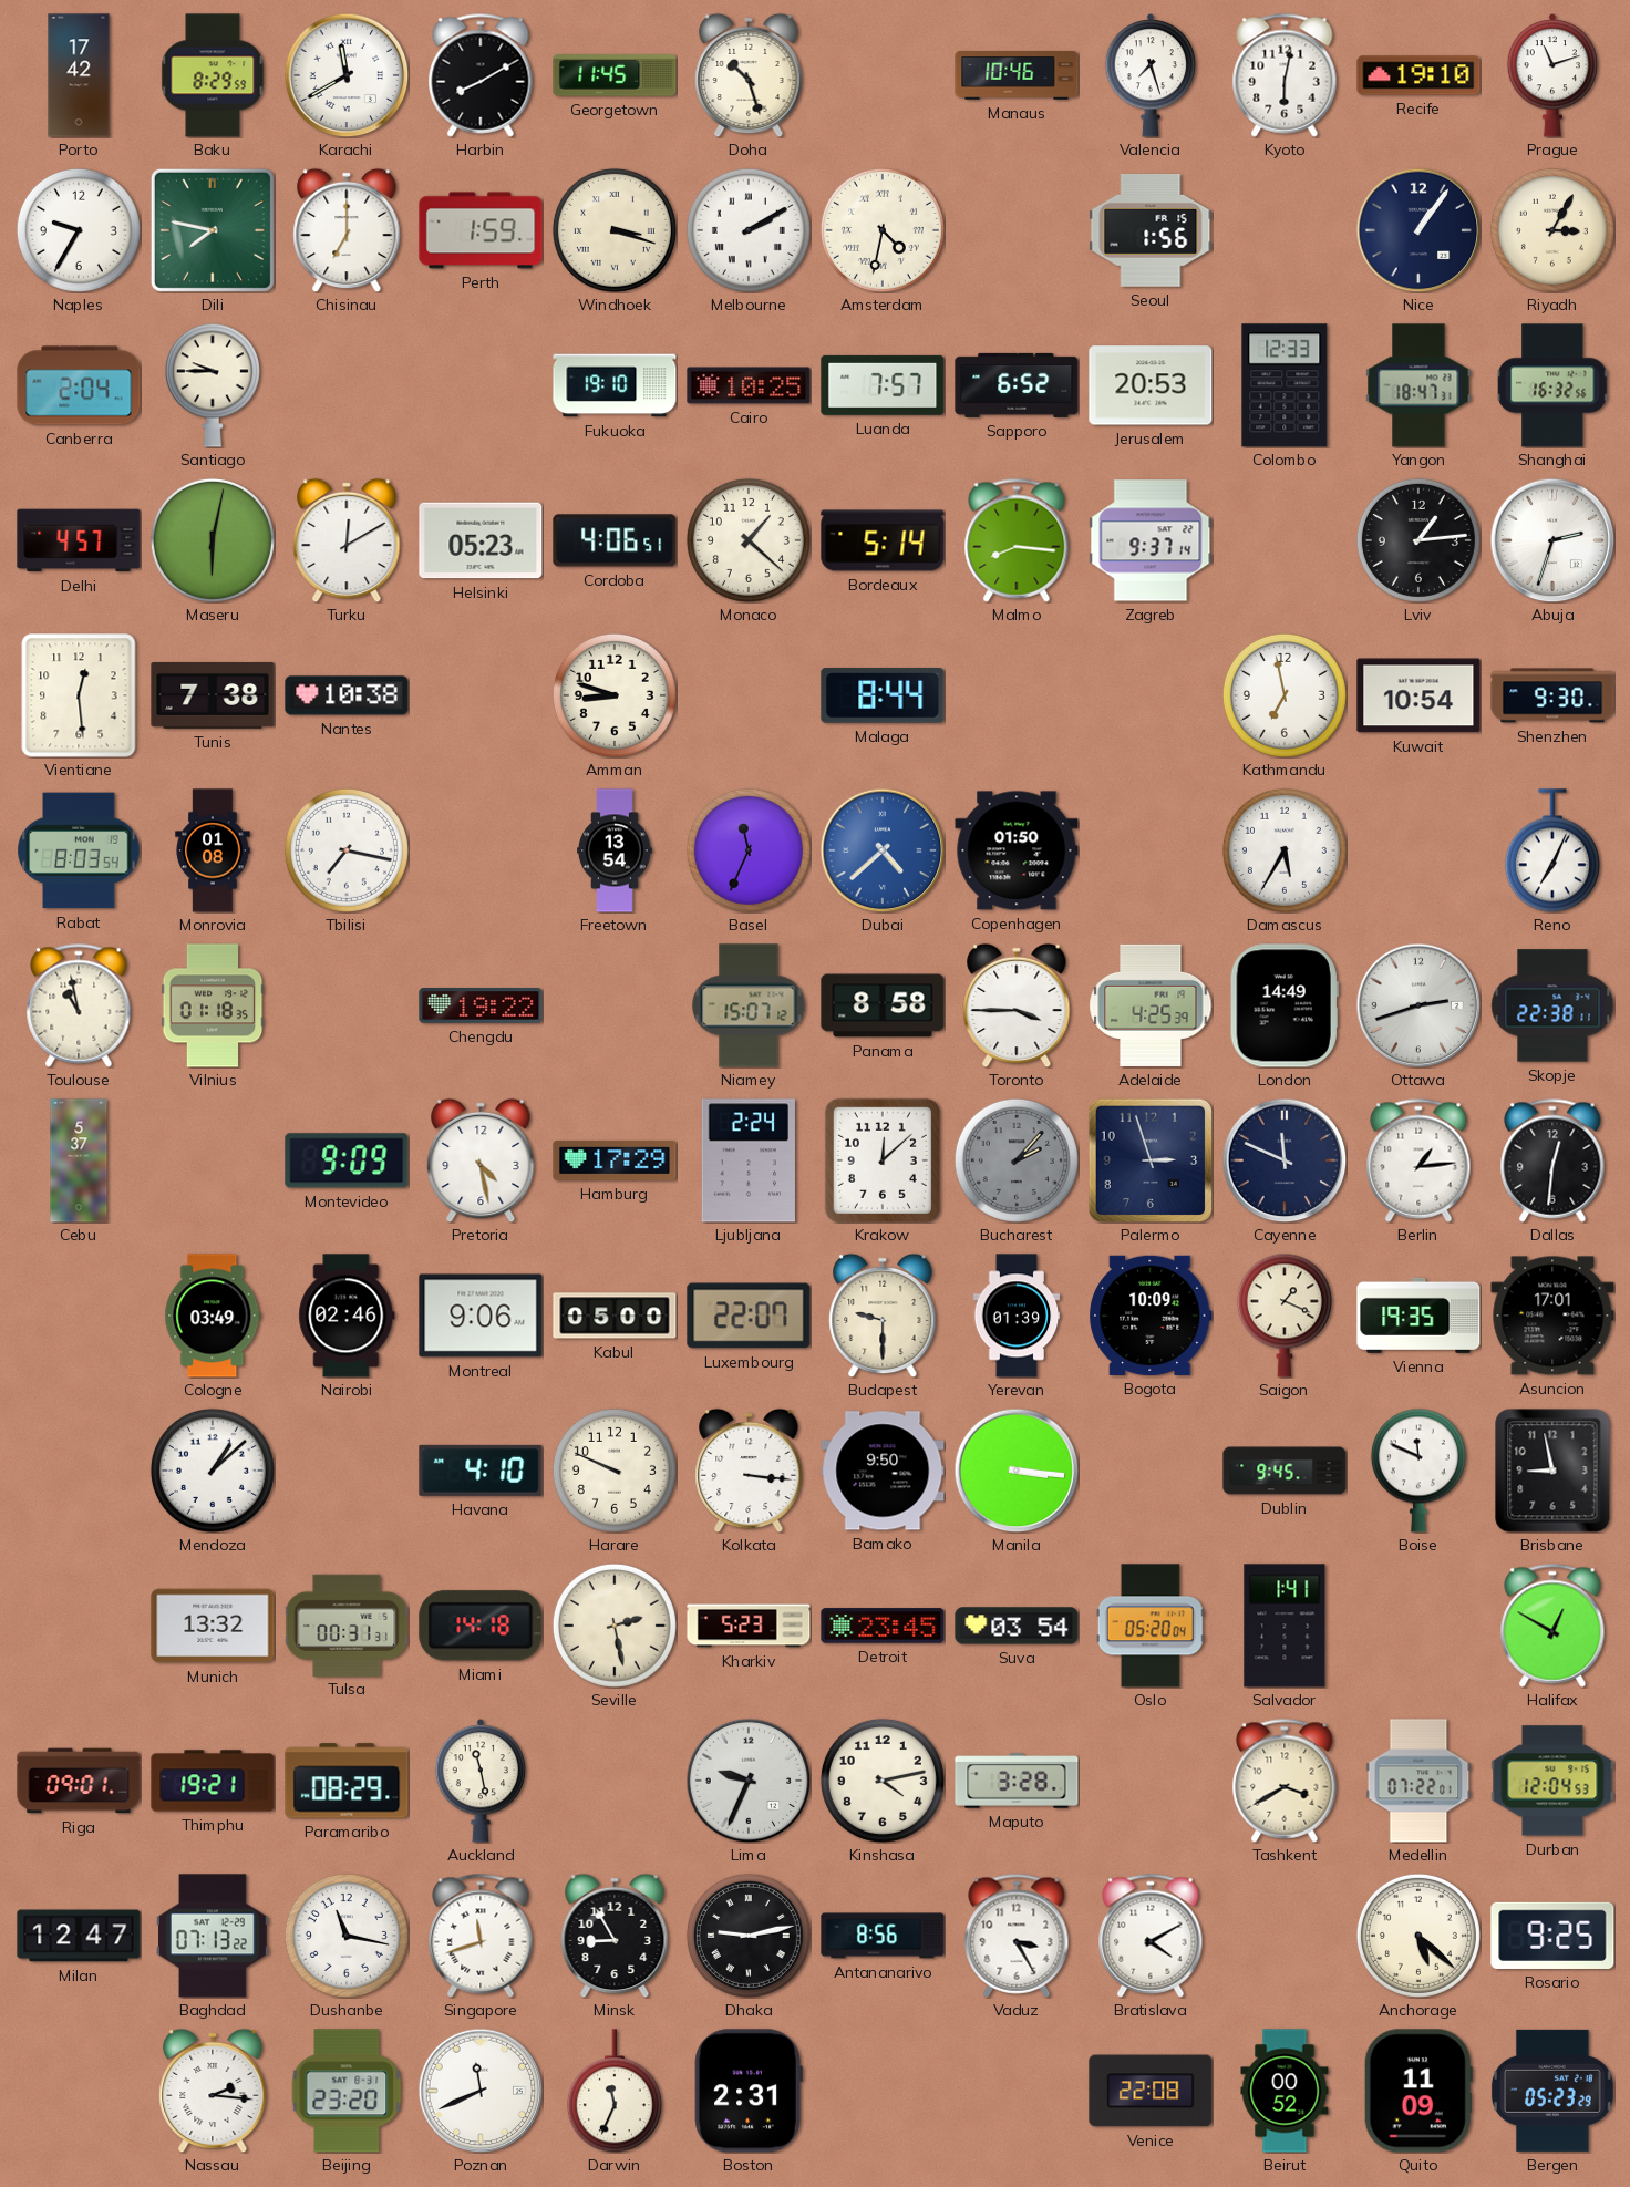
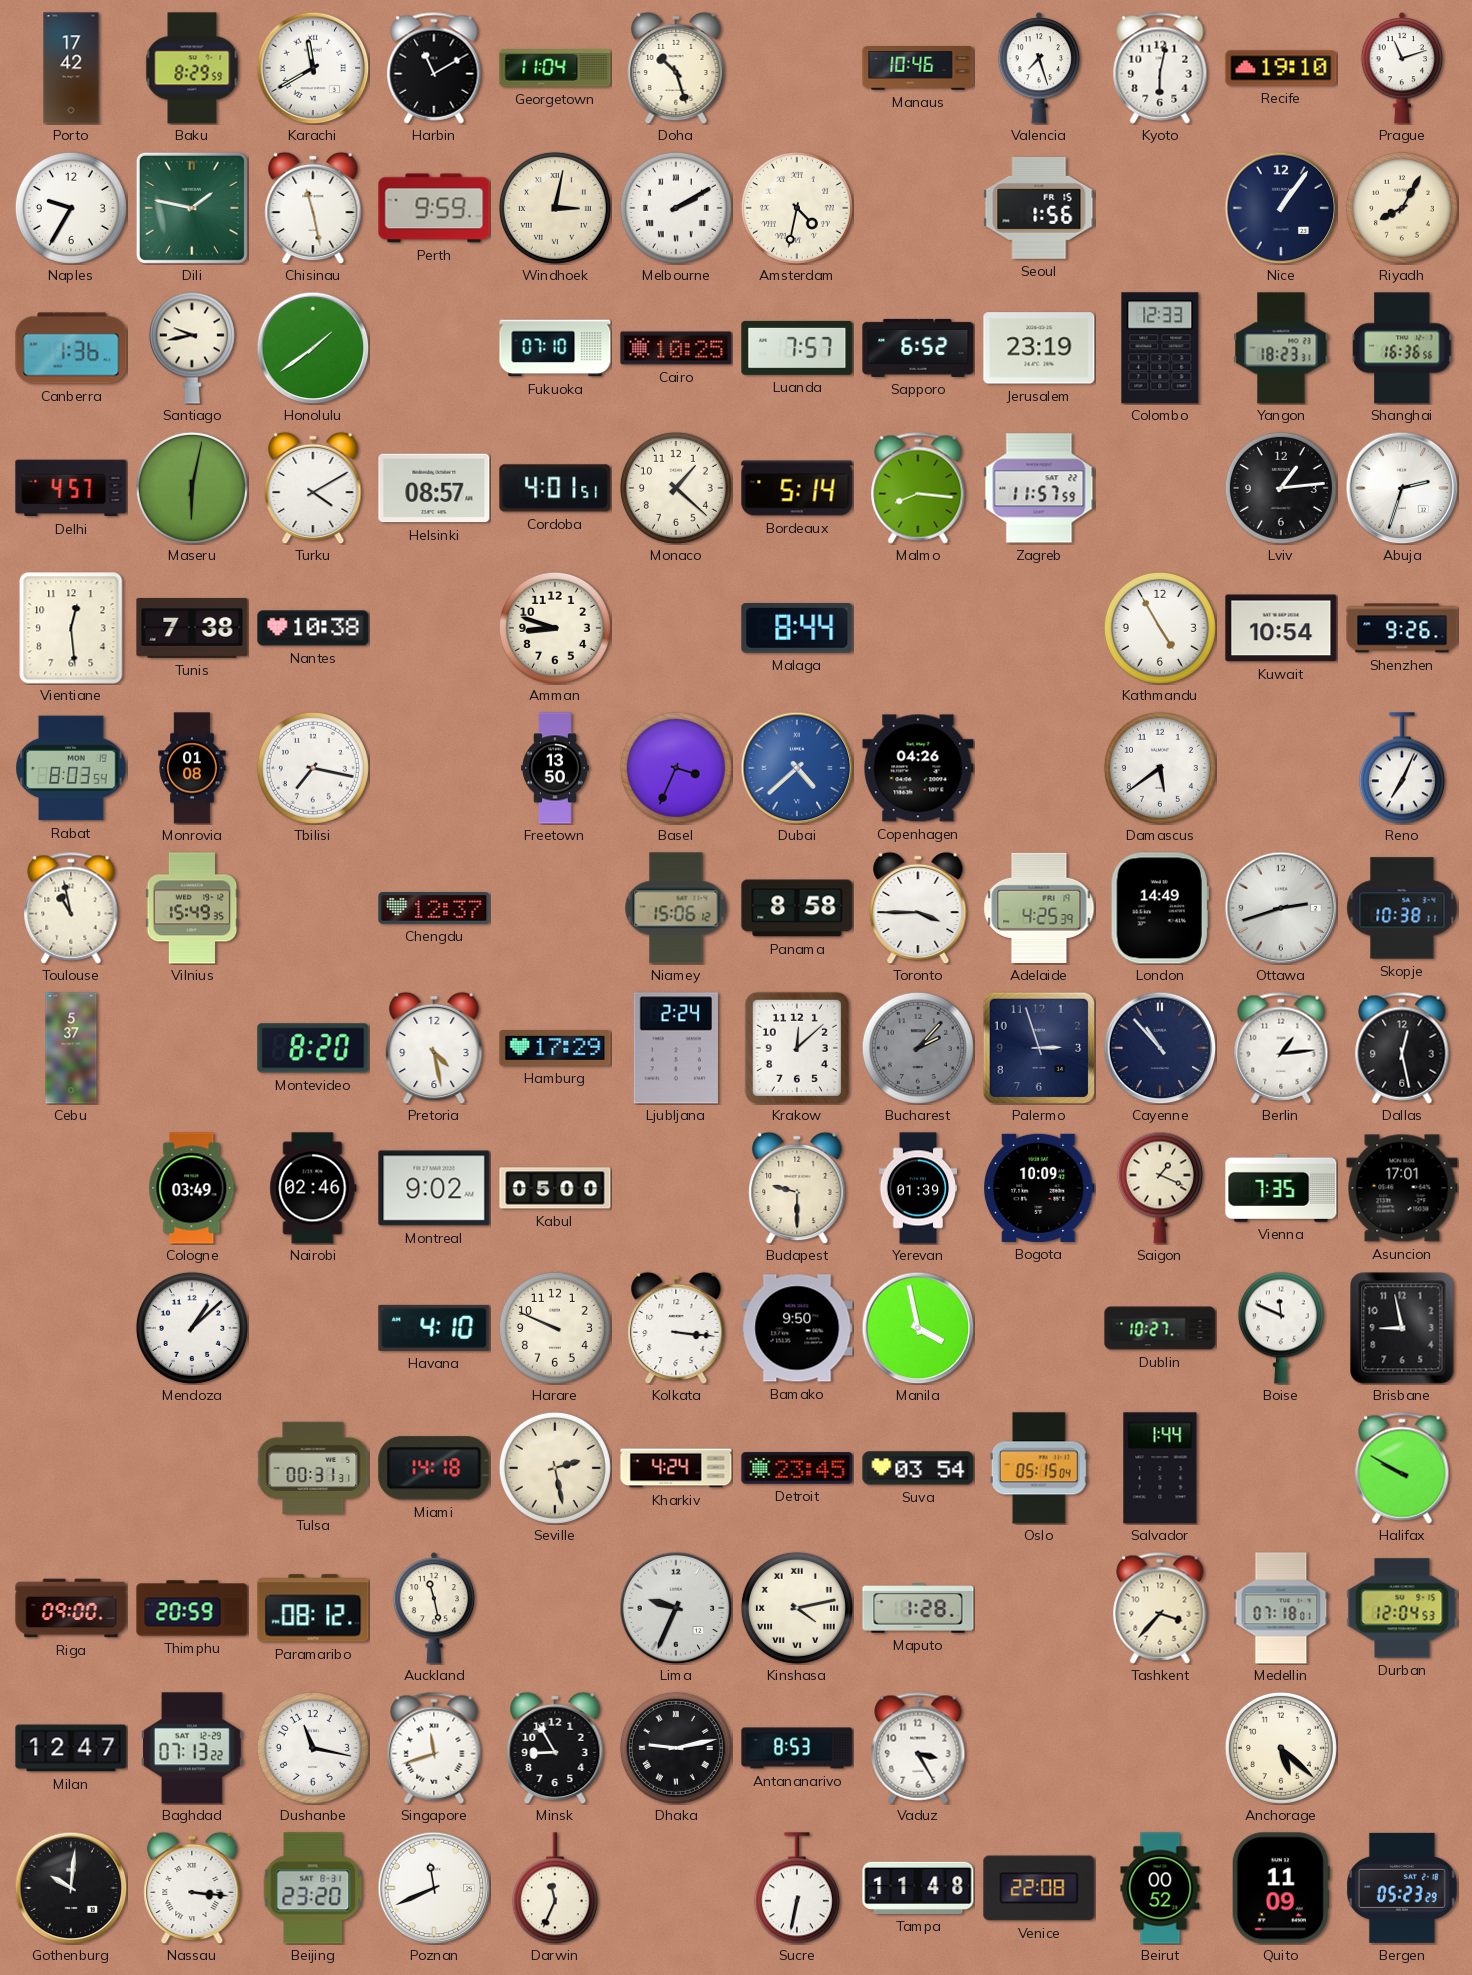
Harbin: 8:10 -> 11:10 (434, 68)
Georgetown: 11:45 -> 11:04 (555, 68)
Dili: 7:47 -> 1:47 (192, 208)
Chisinau: 7:00 -> 11:28 (313, 208)
Perth: 1:59 -> 9:59 (434, 208)
Windhoek: 3:18 -> 3:02 (555, 208)
Riyadh: 3:05 -> 8:05 (1402, 208)
Canberra: 2:04 -> 1:36 (71, 348)
Santiago: 9:45 -> 9:43 (192, 348)
Honolulu: none -> 1:39 (313, 348)
Fukuoka: 19:10 -> 07:10 (555, 348)
Jerusalem: 20:53 -> 23:19 (1039, 348)
Yangon: 18:47 -> 18:23 (1281, 348)
Shanghai: 16:32 -> 16:36 (1403, 348)
Turku: 12:10 -> 4:10 (313, 488)
Helsinki: 05:23 -> 08:57 (434, 488)
Cordoba: 4:06 -> 4:01 (555, 488)
Zagreb: 9:37 -> 11:57 (1039, 488)
Kathmandu: 6:58 -> 4:55 (1160, 628)
Shenzhen: 9:30 -> 9:26 (1402, 628)
Freetown: 13:54 -> 13:50 (555, 768)
Basel: 11:34 -> 3:34 (676, 768)
Copenhagen: 01:50 -> 04:26 (918, 768)
Damascus: 5:35 -> 5:39 (1160, 768)
Vilnius: 01:18 -> 15:49 (192, 908)
Chengdu: 19:22 -> 12:37 (434, 908)
Niamey: 15:07 -> 15:06 (676, 908)
Skopje: 22:38 -> 10:38 (1402, 908)
Montevideo: 9:09 -> 8:20 (313, 1048)
Cayenne: 11:49 -> 10:53 (1160, 1048)
Dallas: 12:31 -> 12:28 (1402, 1048)
Montreal: 9:06 -> 9:02 (434, 1188)
Luxembourg: 22:07 -> none (749, 1316)
Vienna: 19:35 -> 7:35 (1281, 1188)
Manila: 3:16 -> 3:58 (918, 1328)
Dublin: 9:45 -> 10:27 (1160, 1328)
Munich: 13:32 -> none (213, 1626)
Kharkiv: 5:23 -> 4:24 (676, 1468)
Oslo: 05:20 -> 05:15 (1039, 1468)
Salvador: 1:41 -> 1:44 (1160, 1468)
Halifax: 12:50 -> 9:50 (1402, 1468)
Riga: 09:01 -> 09:00 (71, 1608)
Thimphu: 19:21 -> 20:59 (192, 1608)
Paramaribo: 08:29 -> 08:12 (313, 1608)
Kinshasa numerals: Arabic -> Roman (797, 1608)
Maputo: 3:28 -> 1:28 (918, 1608)
Tashkent: 3:40 -> 3:37 (1160, 1608)
Medellin: 07:22 -> 07:18 (1281, 1608)
Antananarivo: 8:56 -> 8:53 (797, 1748)
Bratislava: 4:10 -> none (1151, 1936)
Rosario: 9:25 -> none (1552, 1936)
Gothenburg: none -> 10:01 (71, 1888)
Nassau: 2:16 -> 3:16 (192, 1888)
Boston: 2:31 -> none (749, 2091)
Sucre: none -> 6:32 (797, 1888)
Tampa: none -> 11:48 (918, 1888)
